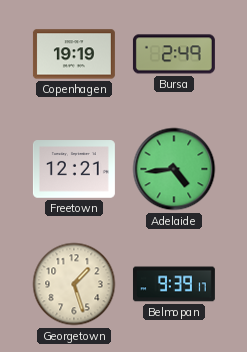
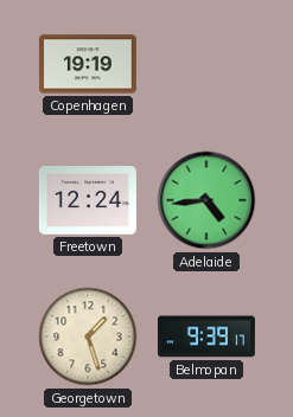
Bursa: 2:49 -> none (174, 54)
Freetown: 12:21 -> 12:24 (88, 200)
